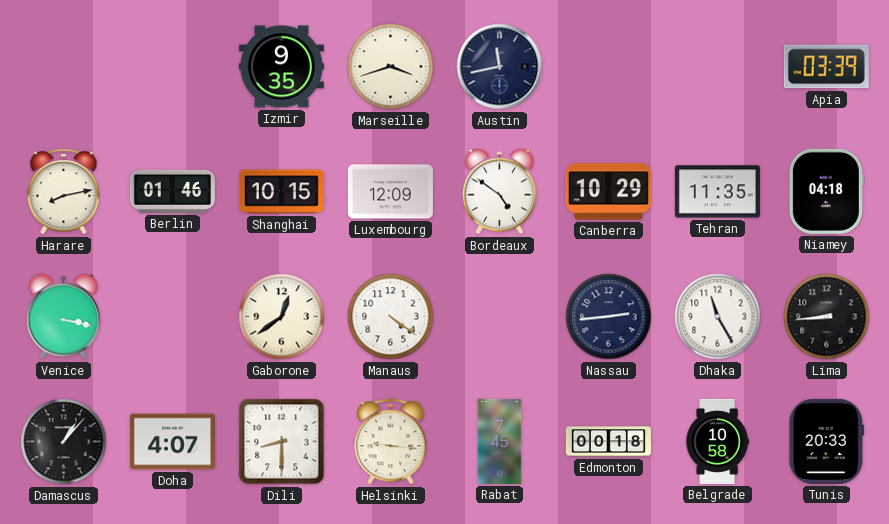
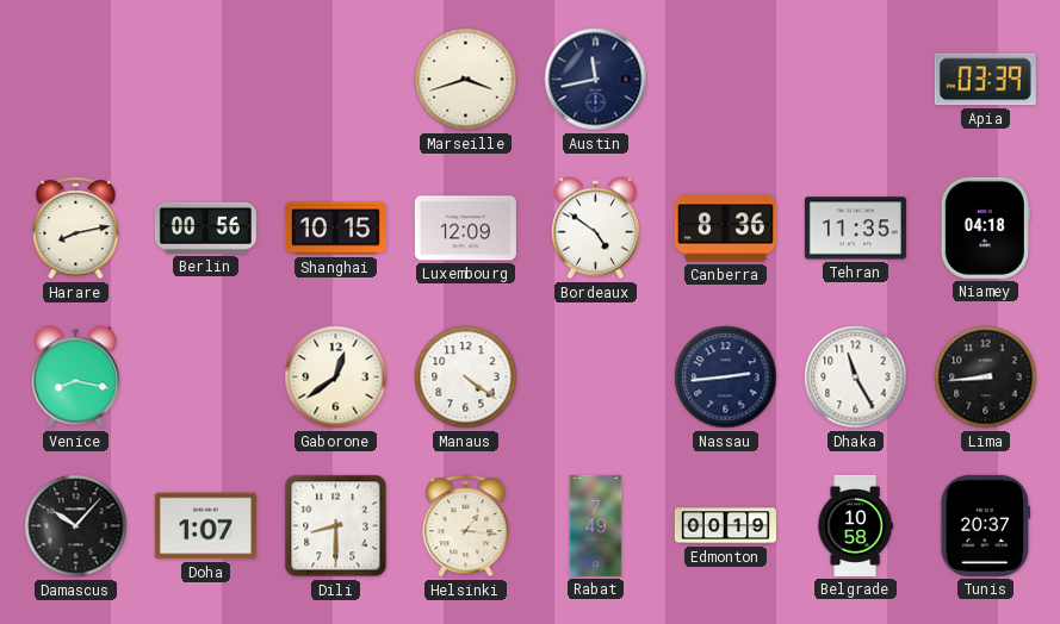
Izmir: 9:35 -> none (281, 67)
Berlin: 01:46 -> 00:56 (205, 227)
Canberra: 10:29 -> 8:36 (725, 229)
Venice: 3:17 -> 8:17 (76, 377)
Damascus: 1:07 -> 10:07 (76, 526)
Doha: 4:07 -> 1:07 (205, 526)
Helsinki: 9:16 -> 1:16 (466, 526)
Rabat: 7:45 -> 7:49 (596, 525)
Edmonton: 00:18 -> 00:19 (725, 526)
Tunis: 20:33 -> 20:37 (986, 525)
